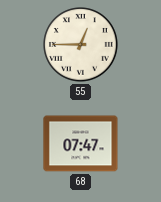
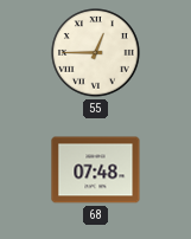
68: 07:47 -> 07:48 (96, 170)
